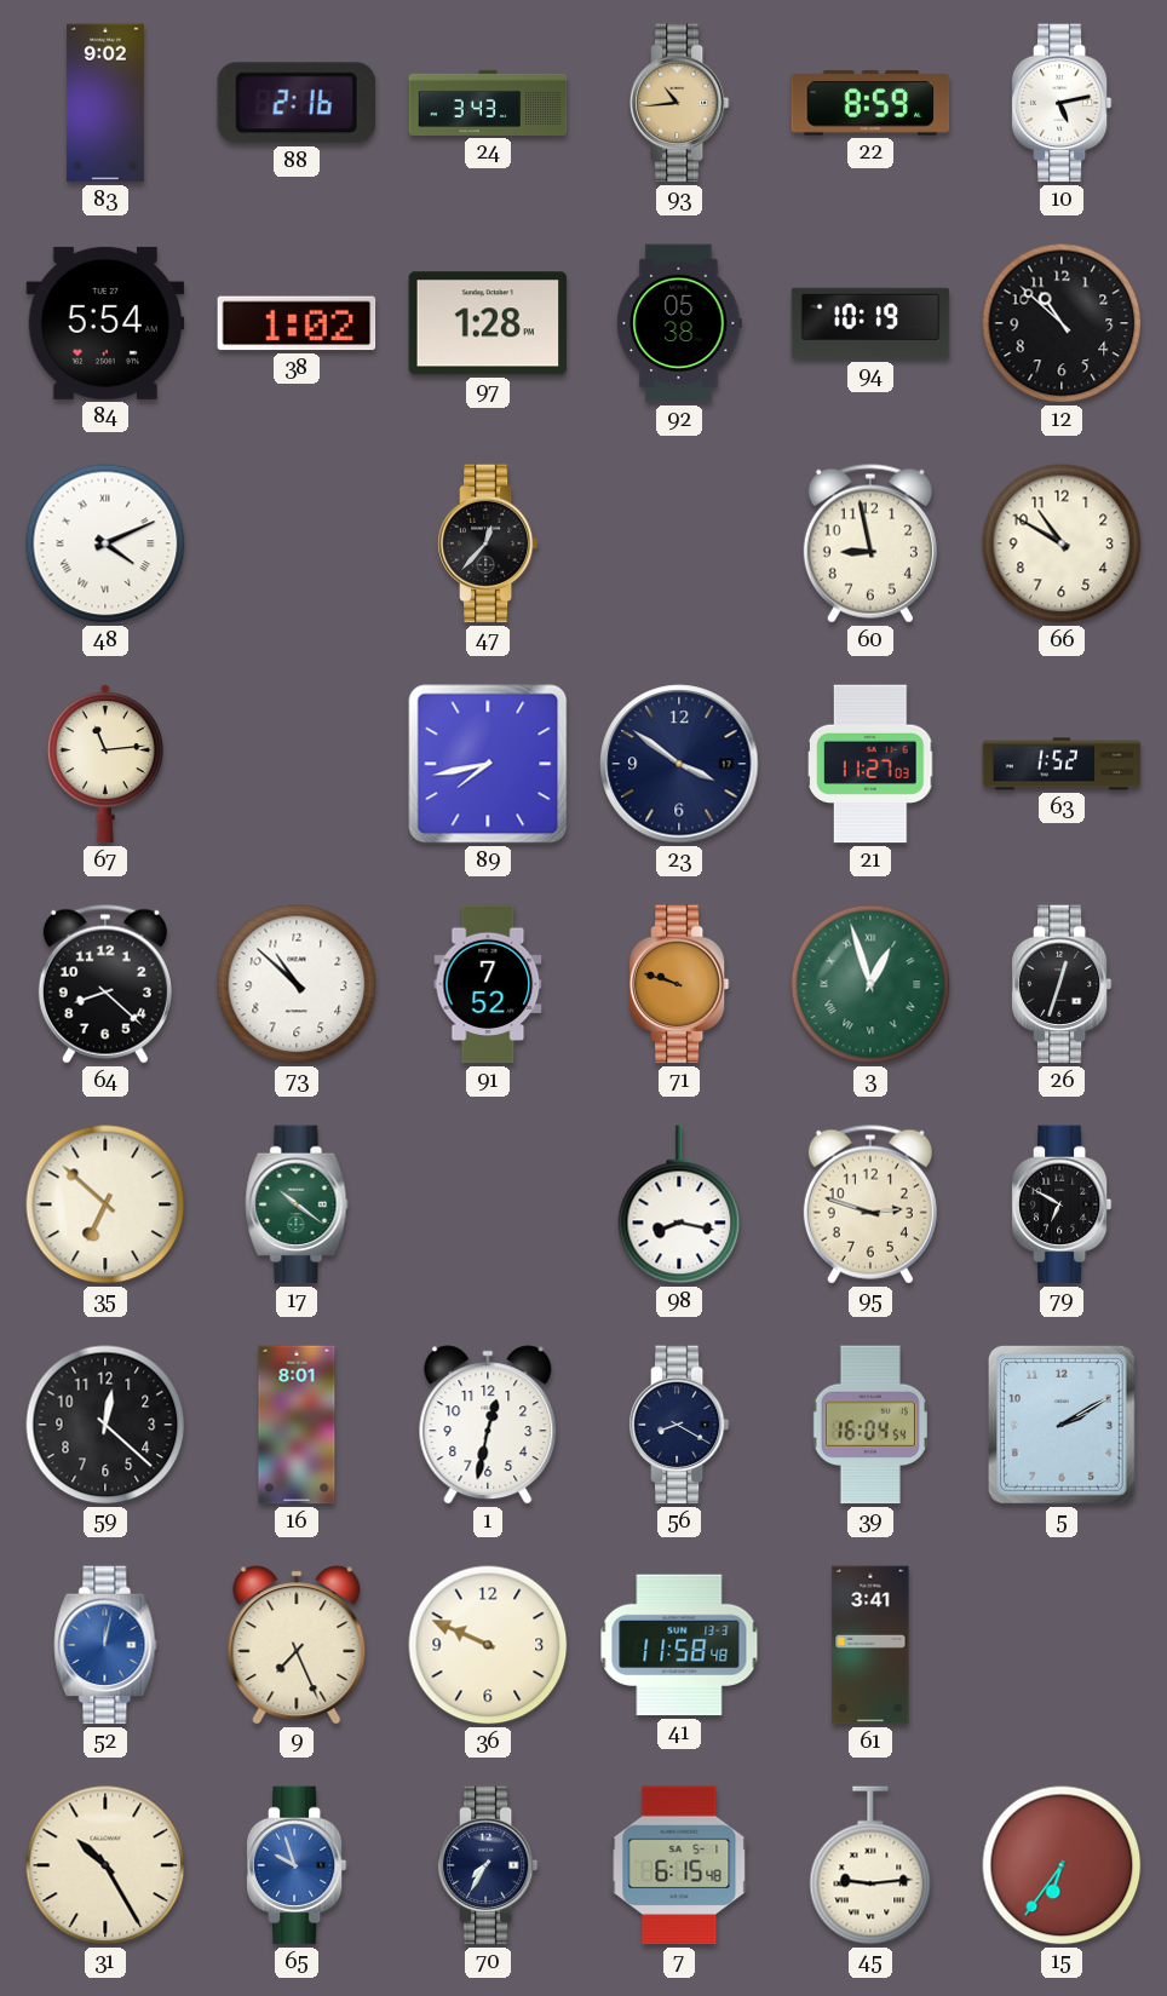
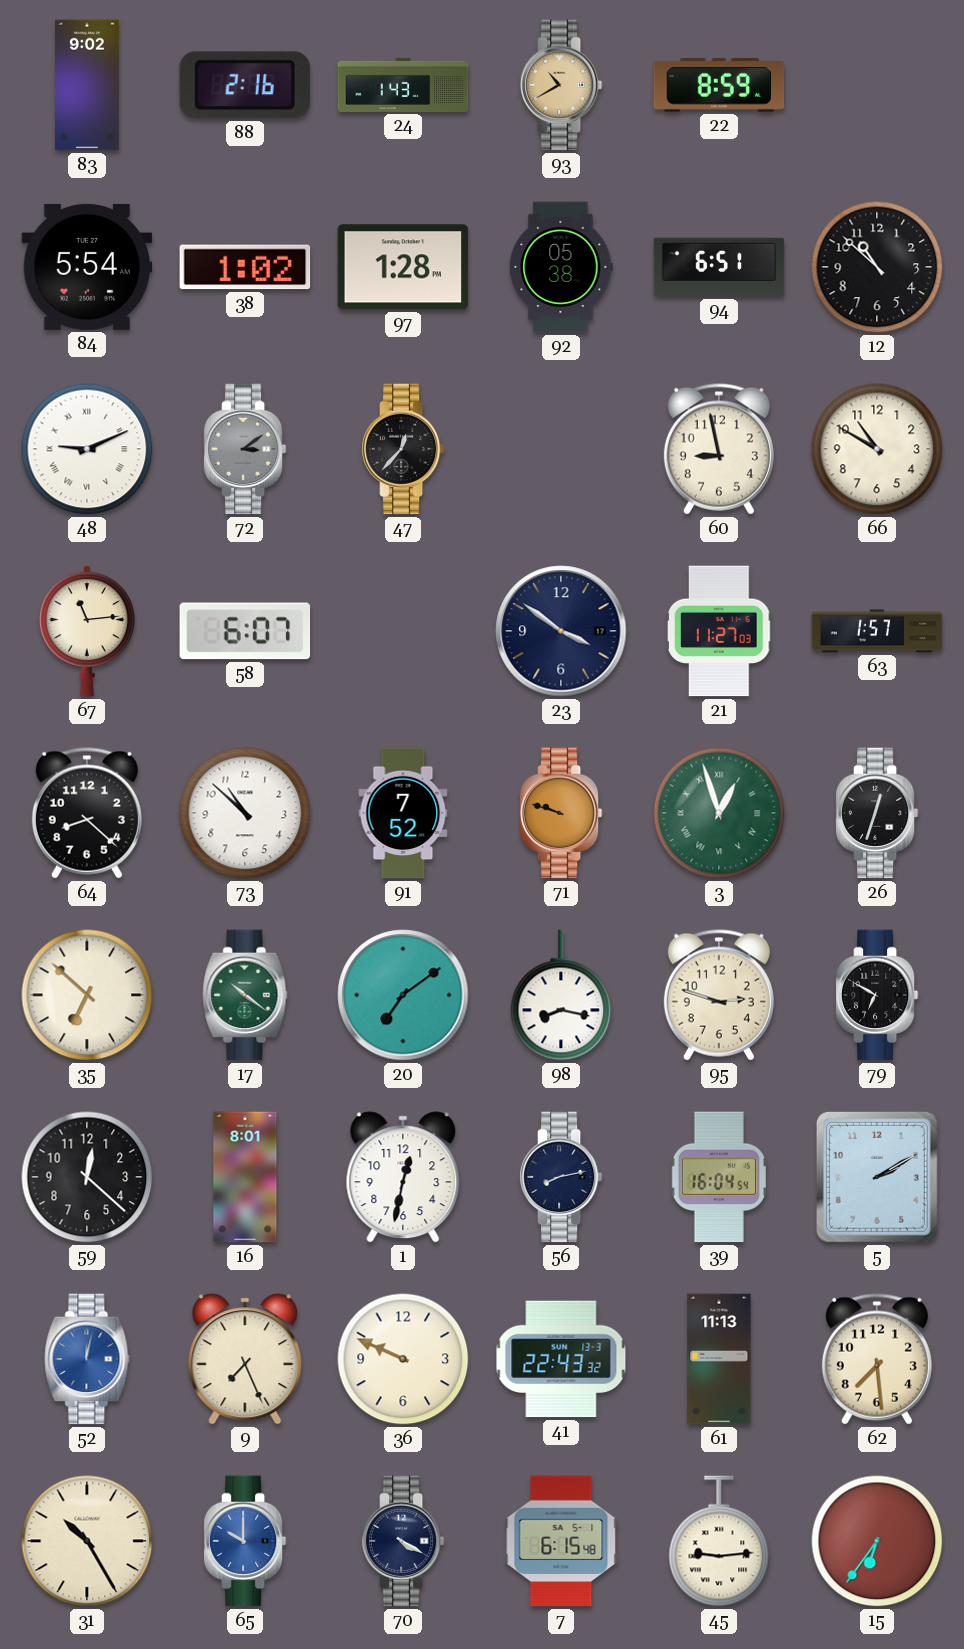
24: 3:43 -> 1:43 (403, 85)
93: 10:44 -> 10:40 (561, 85)
10: 5:13 -> none (1062, 103)
94: 10:19 -> 6:51 (719, 267)
48: 4:11 -> 9:11 (87, 449)
72: none -> 3:09 (245, 449)
58: none -> 6:07 (245, 631)
89: 7:43 -> none (488, 764)
63: 1:52 -> 1:57 (877, 631)
20: none -> 7:09 (403, 995)
56: 8:20 -> 8:13 (561, 1177)
41: 11:58 -> 22:43 (561, 1359)
61: 3:41 -> 11:13 (719, 1359)
62: none -> 7:29 (877, 1359)
65: 9:57 -> 10:00 (245, 1541)
70: 7:35 -> 4:20 (403, 1541)
